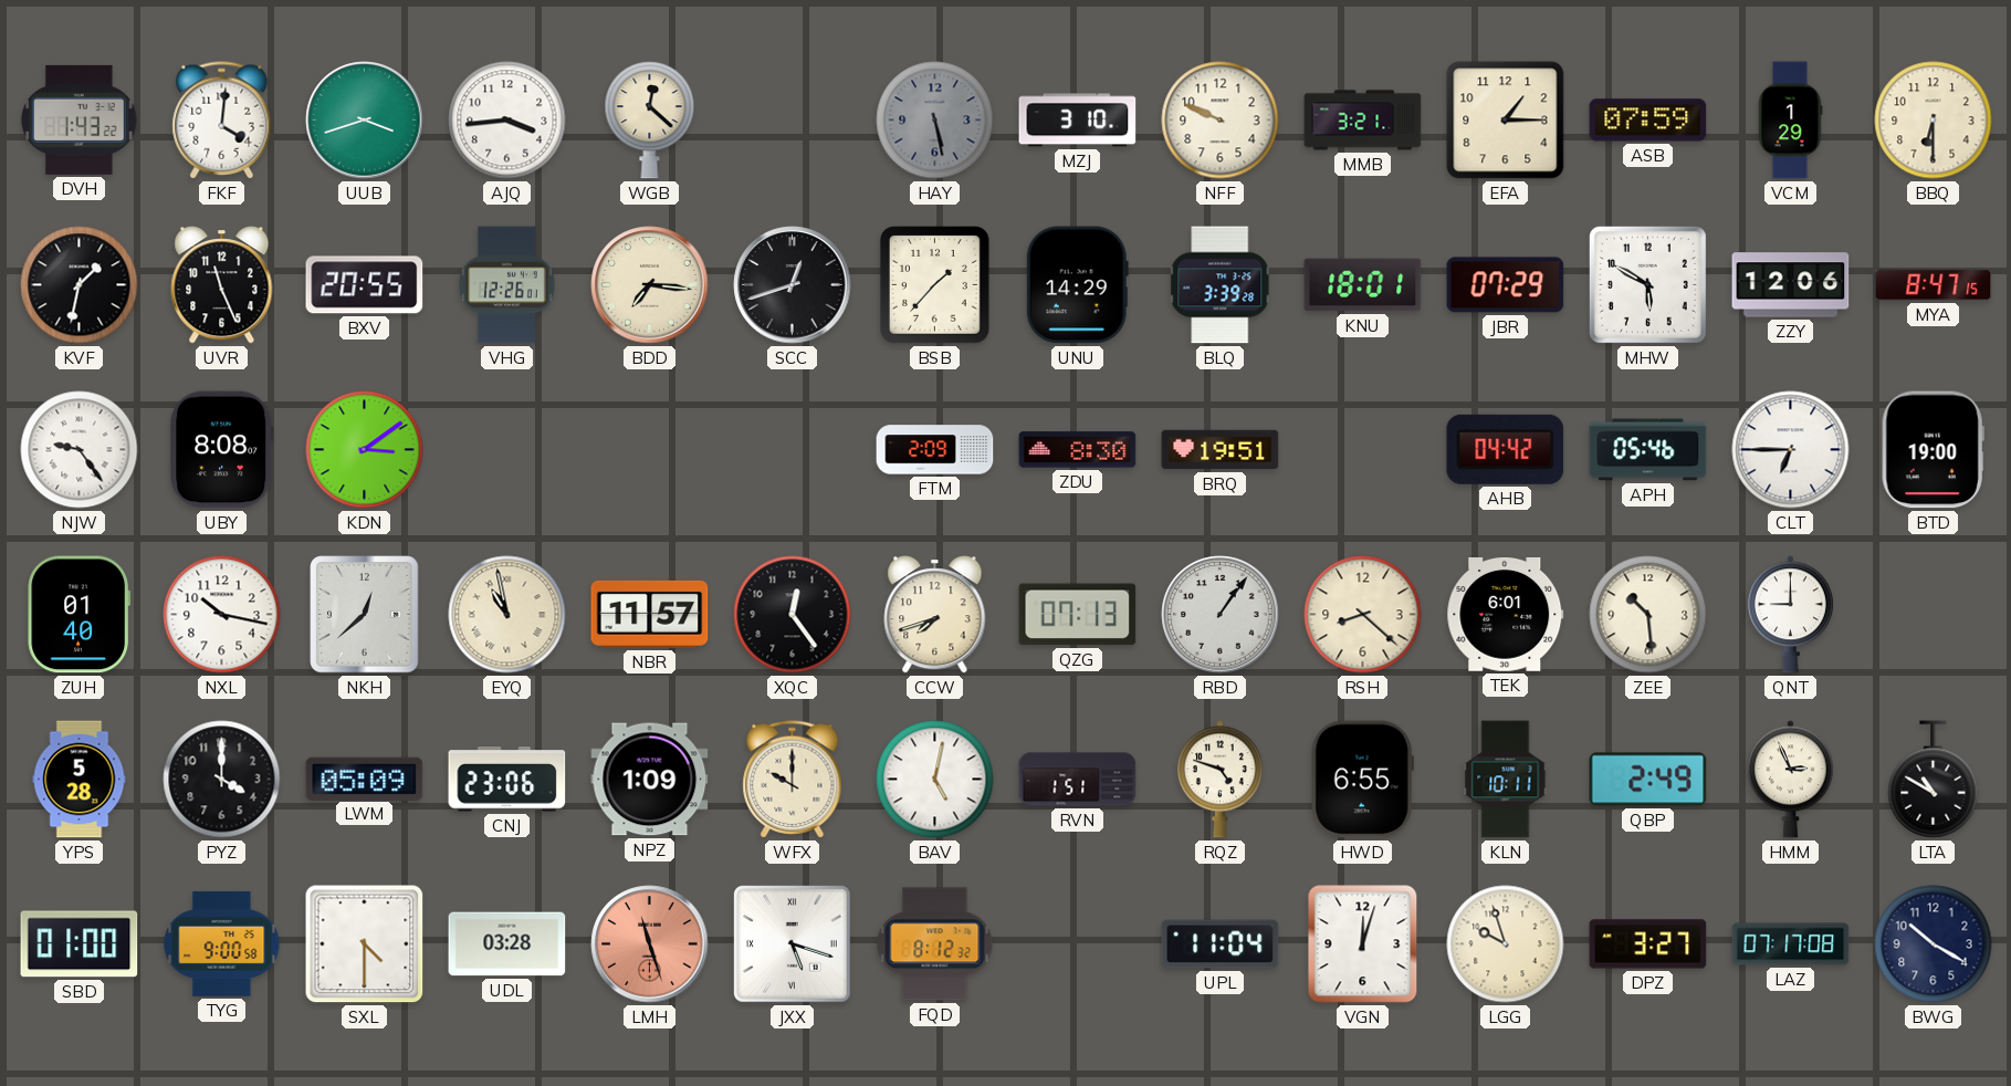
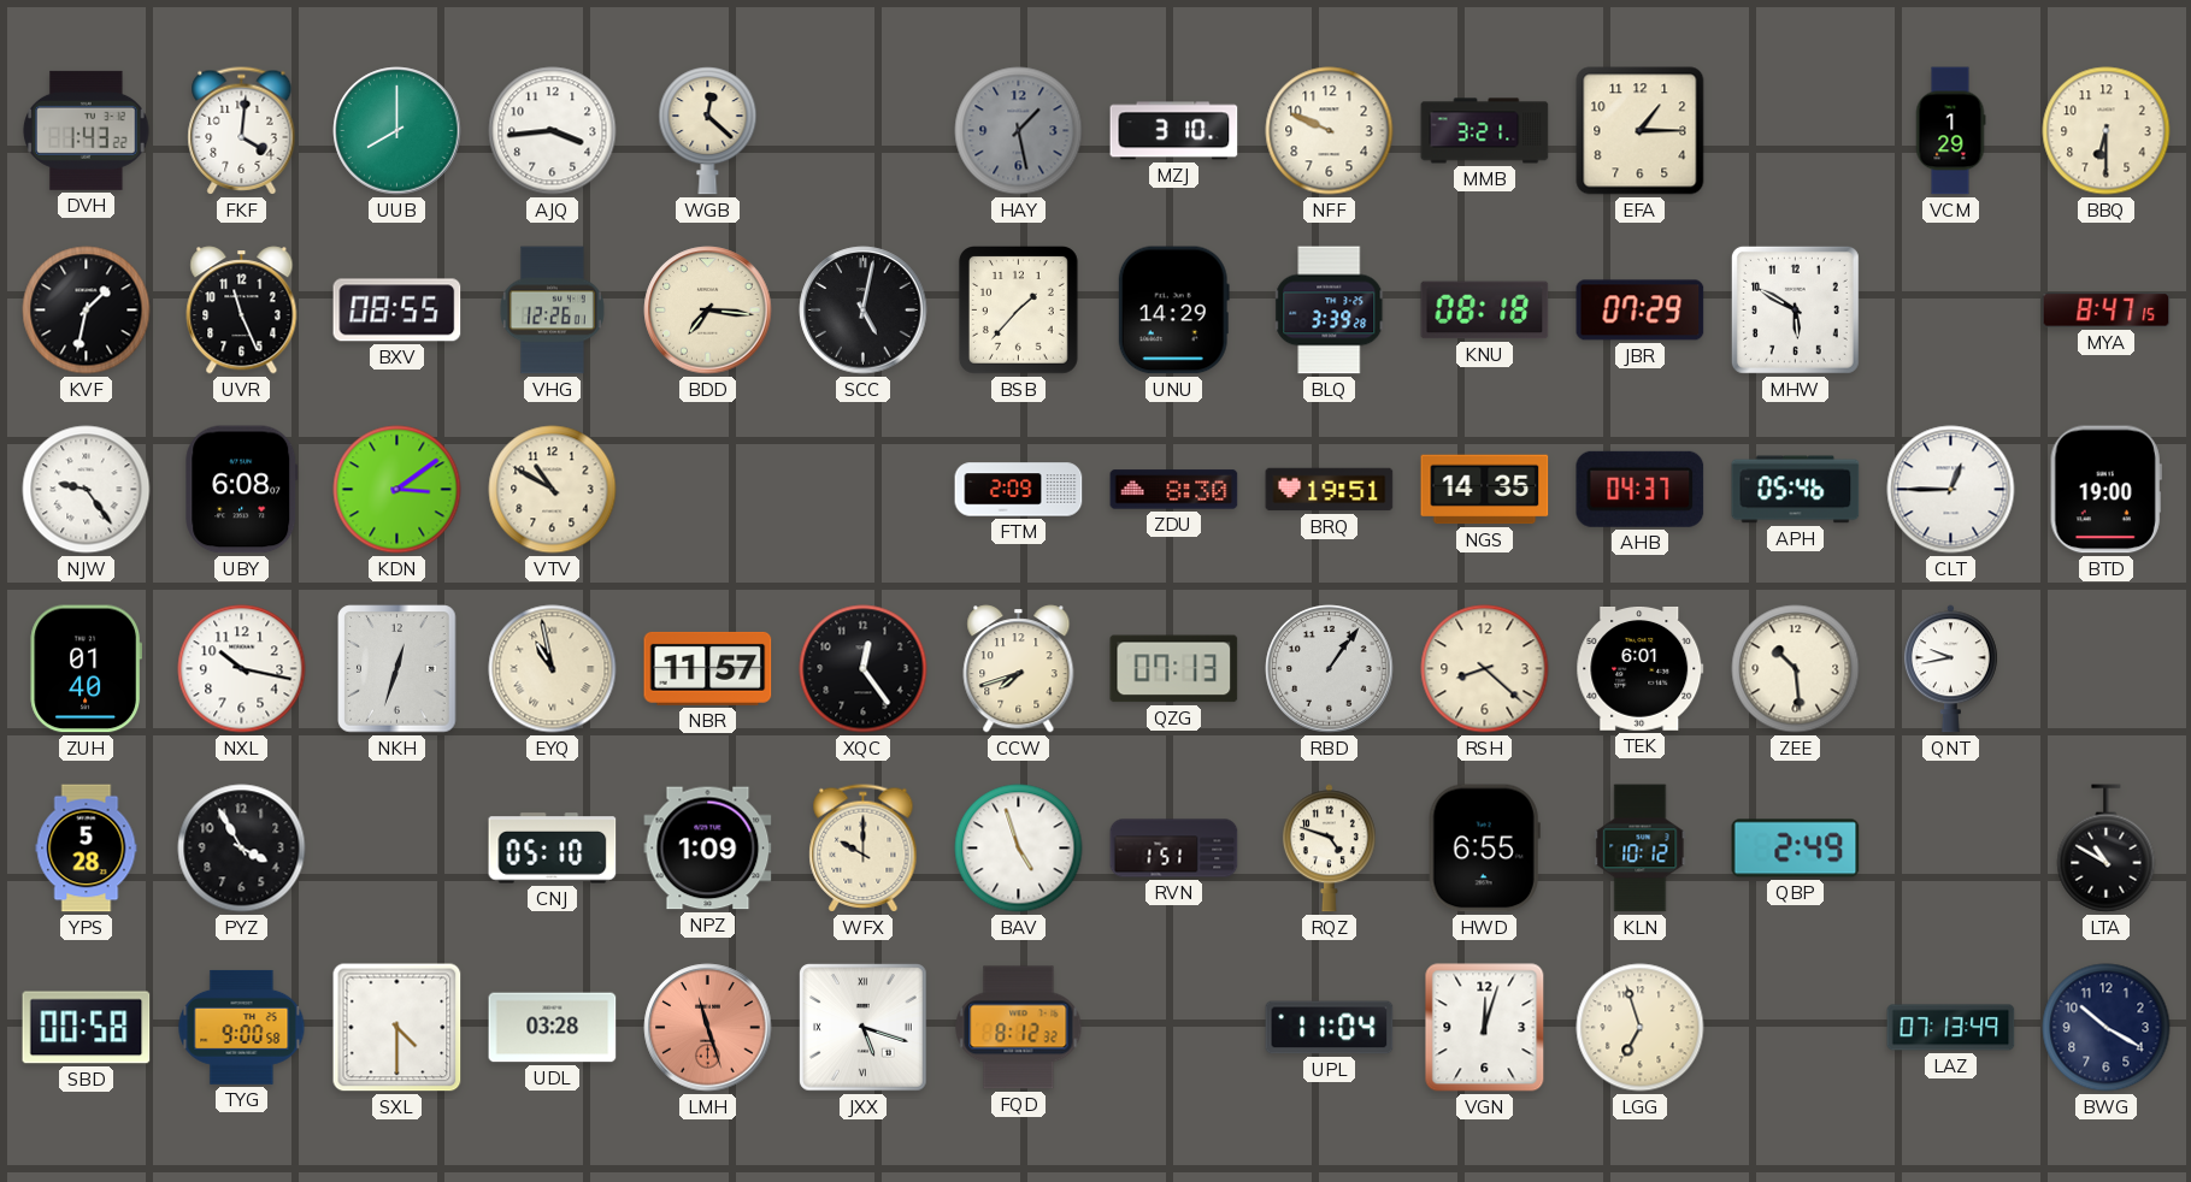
UUB: 3:42 -> 8:00 (397, 131)
HAY: 5:28 -> 1:28 (1019, 131)
ASB: 07:59 -> none (1648, 121)
BXV: 20:55 -> 08:55 (397, 311)
SCC: 12:42 -> 5:02 (864, 311)
KNU: 18:01 -> 08:18 (1485, 311)
ZZY: 12:06 -> none (1791, 285)
UBY: 8:08 -> 6:08 (242, 490)
VTV: none -> 10:50 (553, 490)
NGS: none -> 14:35 (1485, 490)
AHB: 04:42 -> 04:37 (1641, 489)
CLT: 6:45 -> 12:45 (1951, 490)
NKH: 12:38 -> 12:33 (397, 669)
QNT: 9:00 -> 9:43 (1950, 669)
PYZ: 4:00 -> 3:55 (242, 849)
LWM: 05:09 -> none (365, 779)
CNJ: 23:06 -> 05:10 (553, 849)
BAV: 5:02 -> 4:57 (1019, 849)
KLN: 10:11 -> 10:12 (1641, 849)
HMM: 2:56 -> none (1790, 780)
SBD: 01:00 -> 00:58 (87, 1028)
LGG: 9:57 -> 6:57 (1641, 1028)
DPZ: 3:27 -> none (1648, 944)
LAZ: 07:17 -> 07:13 (1951, 1028)
